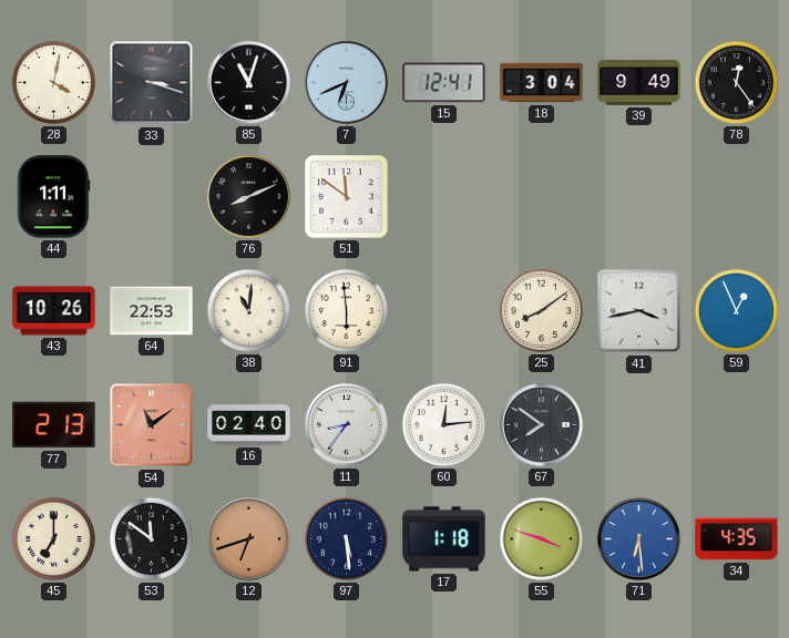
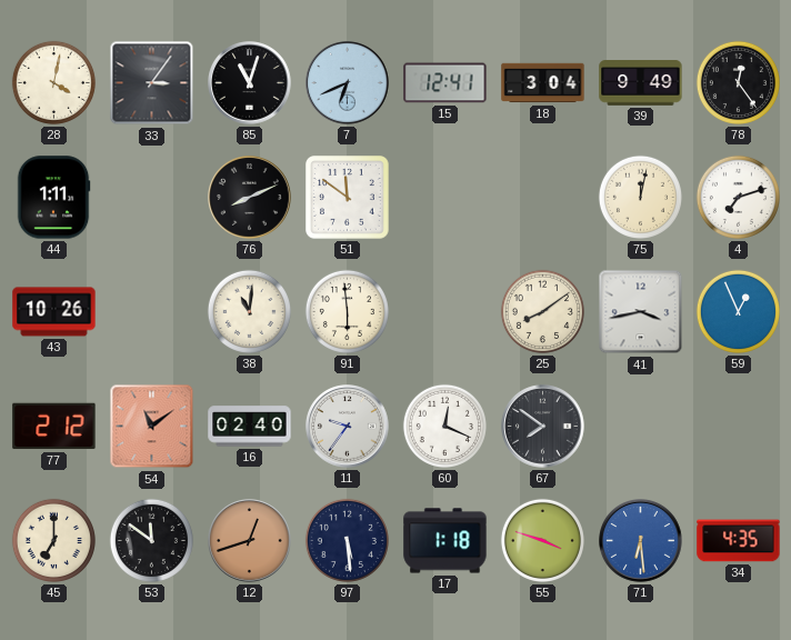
33: 3:18 -> 3:06 (152, 83)
75: none -> 12:02 (640, 197)
4: none -> 7:12 (738, 197)
64: 22:53 -> none (152, 311)
77: 2:13 -> 2:12 (54, 427)
11: 8:36 -> 9:36 (348, 427)
60: 12:14 -> 12:19 (444, 426)
12: 6:42 -> 12:42 (250, 541)
